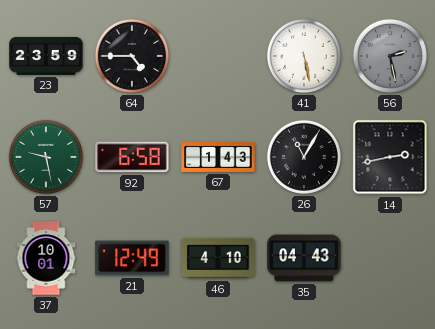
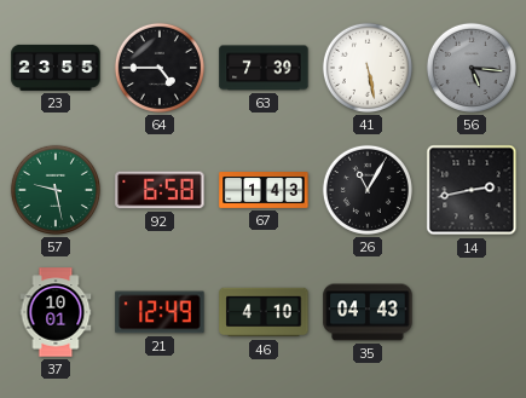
23: 23:59 -> 23:55 (56, 68)
63: none -> 7:39 (264, 68)
56: 2:28 -> 5:16 (472, 68)
